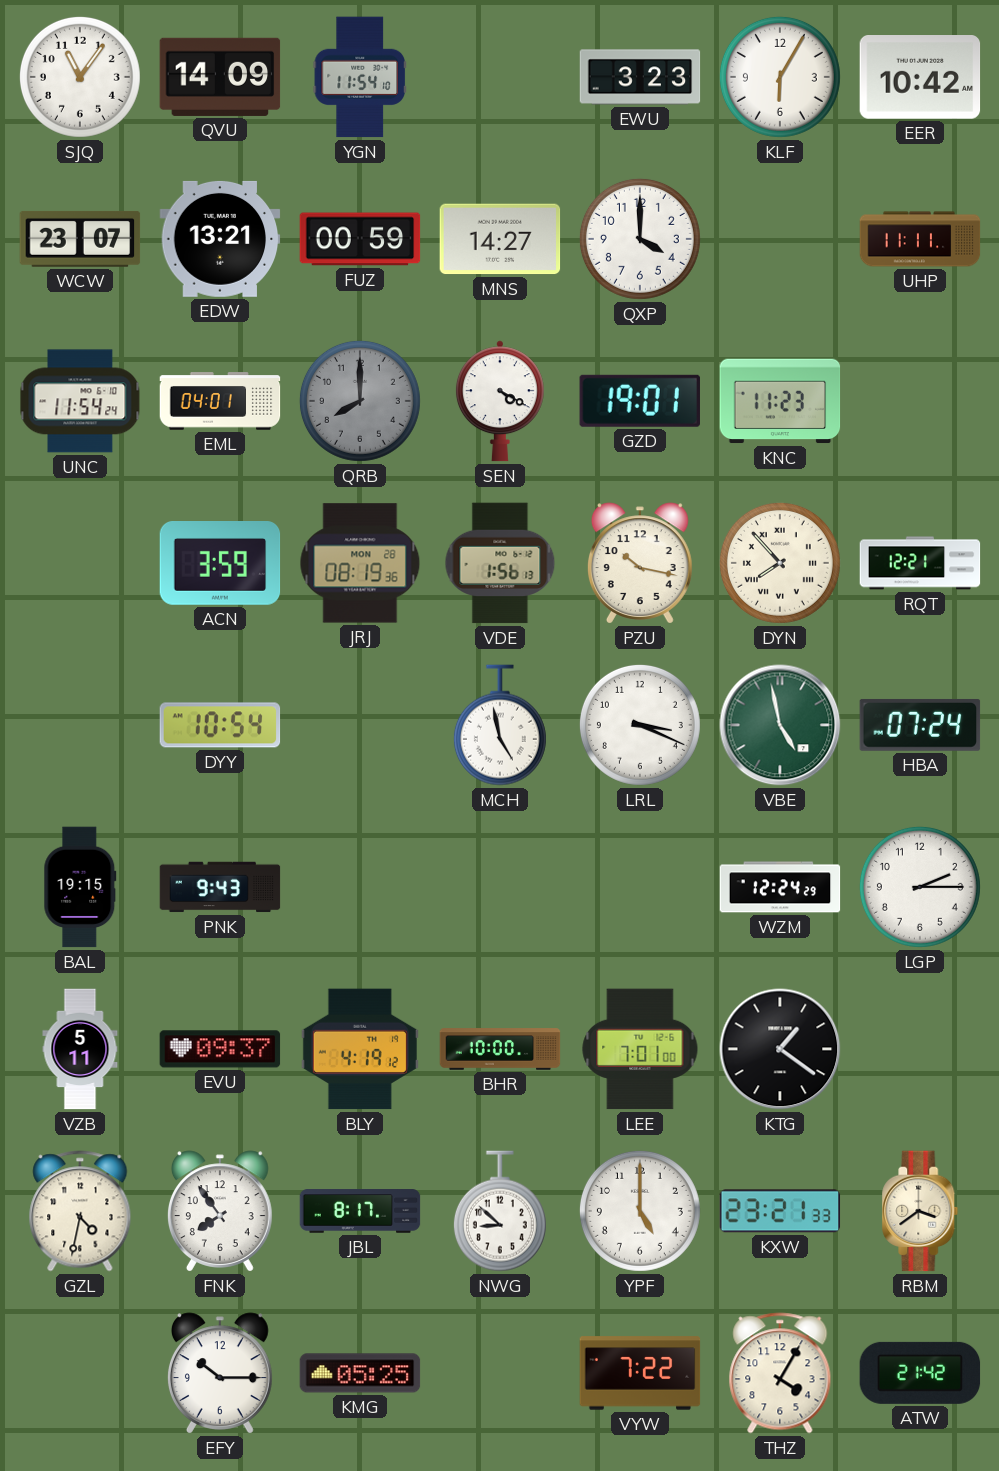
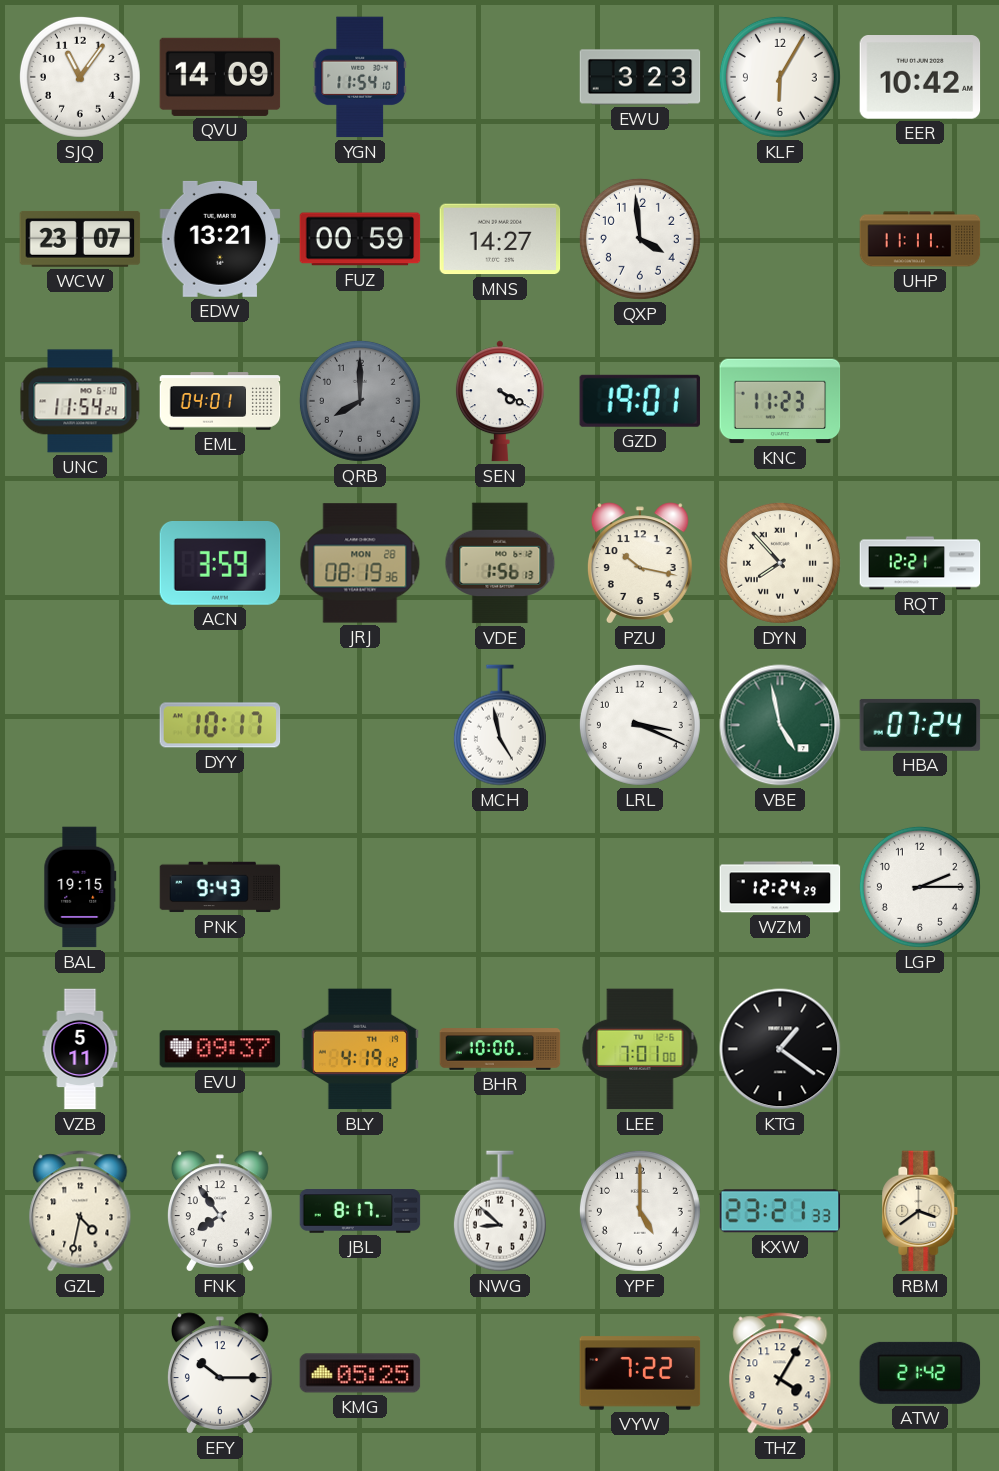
QXP: 4:00 -> 3:59 (640, 239)
DYY: 10:54 -> 10:17 (220, 725)
